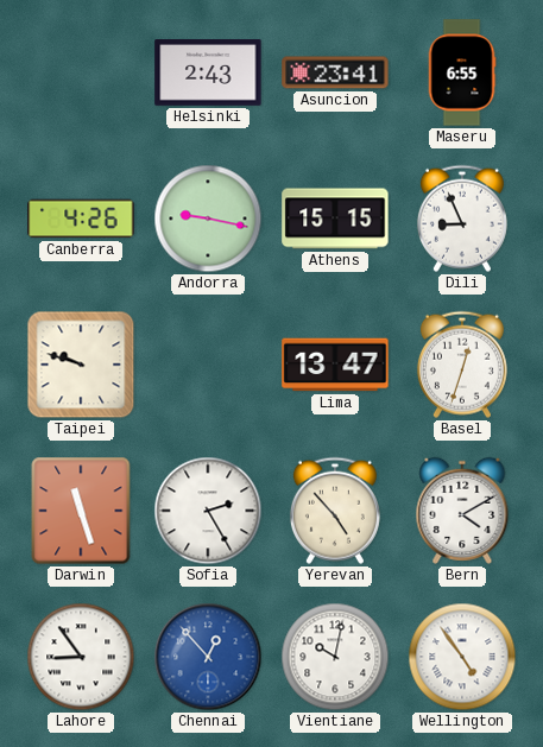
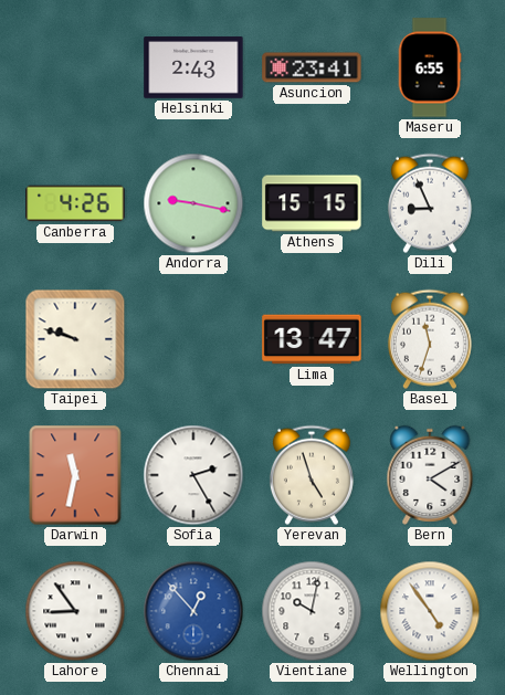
Basel: 12:33 -> 11:33 (430, 339)
Darwin: 11:27 -> 11:32 (75, 475)
Yerevan: 4:53 -> 4:57 (312, 475)
